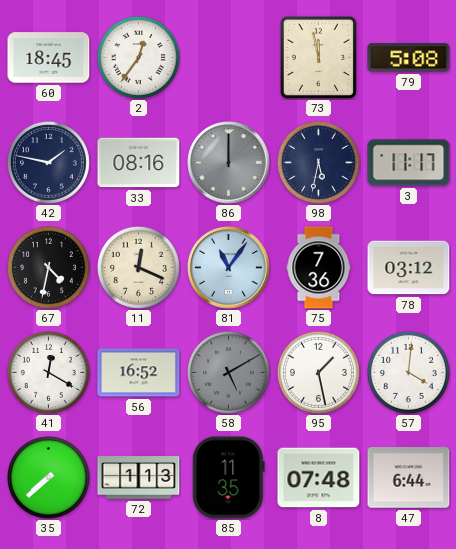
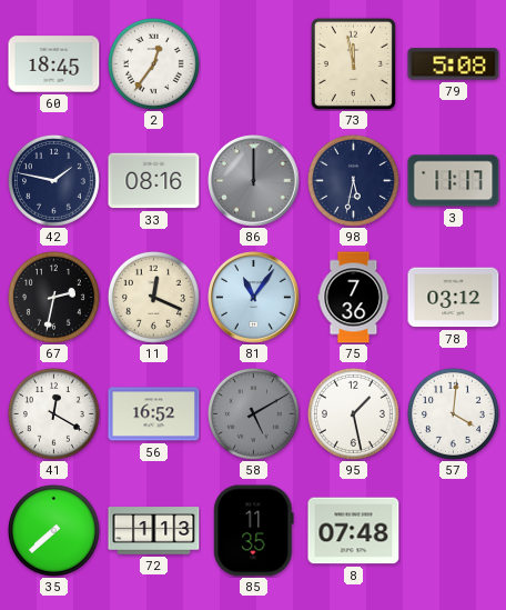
67: 4:32 -> 2:32 (53, 297)
47: 6:44 -> none (409, 478)
